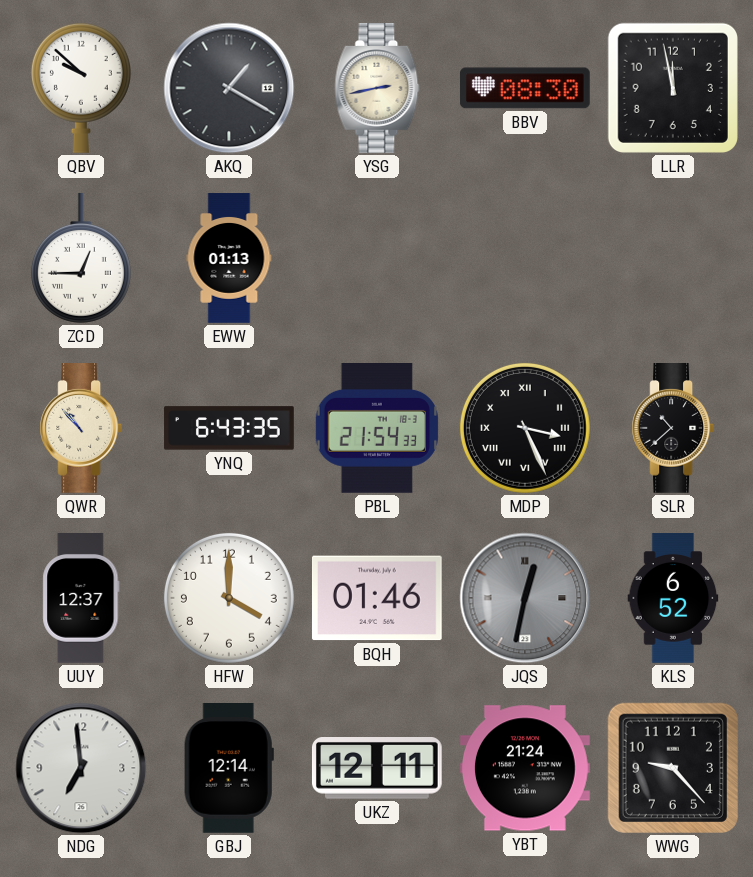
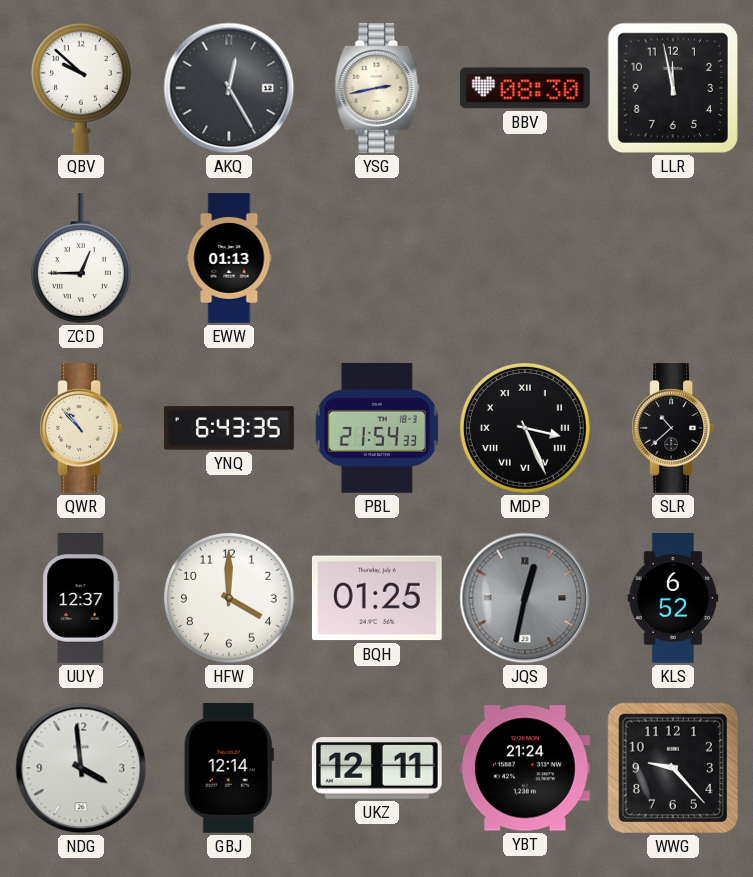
AKQ: 1:20 -> 12:25 (229, 88)
BQH: 01:46 -> 01:25 (377, 598)
NDG: 6:59 -> 3:59 (81, 768)
